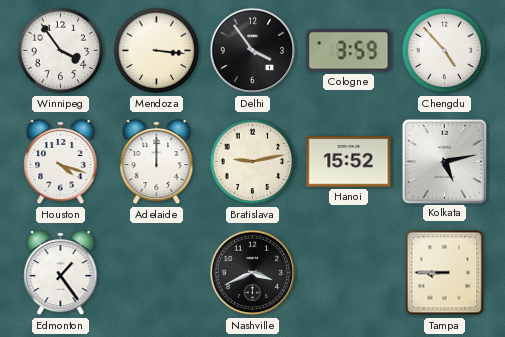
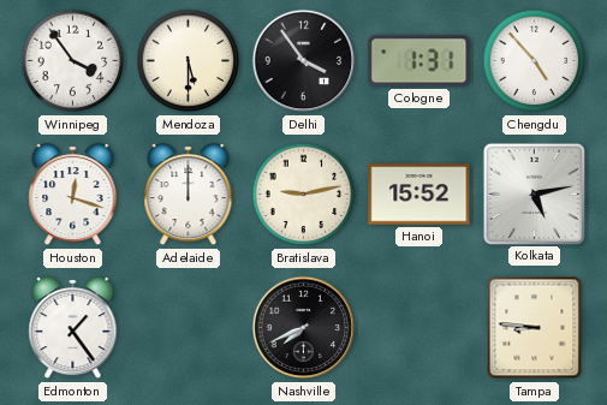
Mendoza: 3:16 -> 5:30 (189, 61)
Cologne: 3:59 -> 1:31 (419, 61)
Houston: 4:18 -> 12:18 (73, 195)
Nashville: 3:41 -> 7:41 (304, 328)
Tampa: 8:45 -> 8:46 (535, 328)
